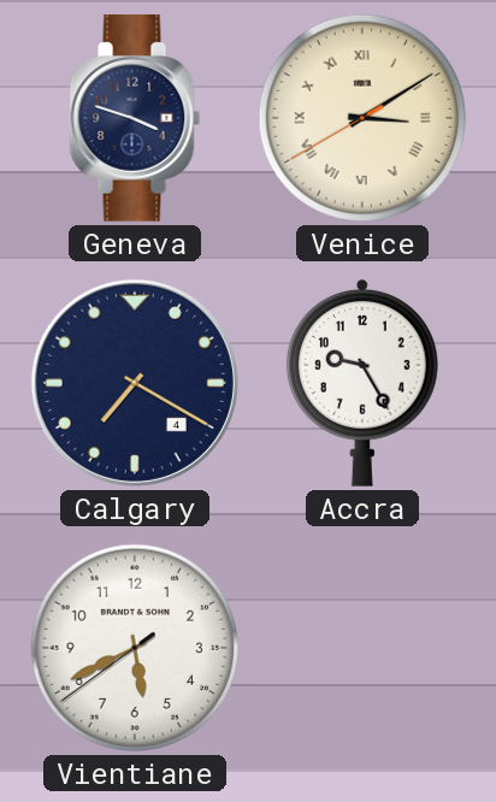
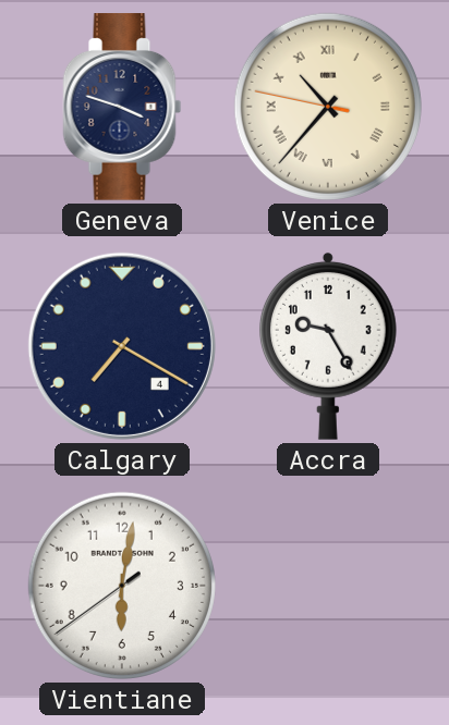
Venice: 3:09 -> 10:36 (328, 107)
Vientiane: 5:40 -> 6:01 (122, 586)
